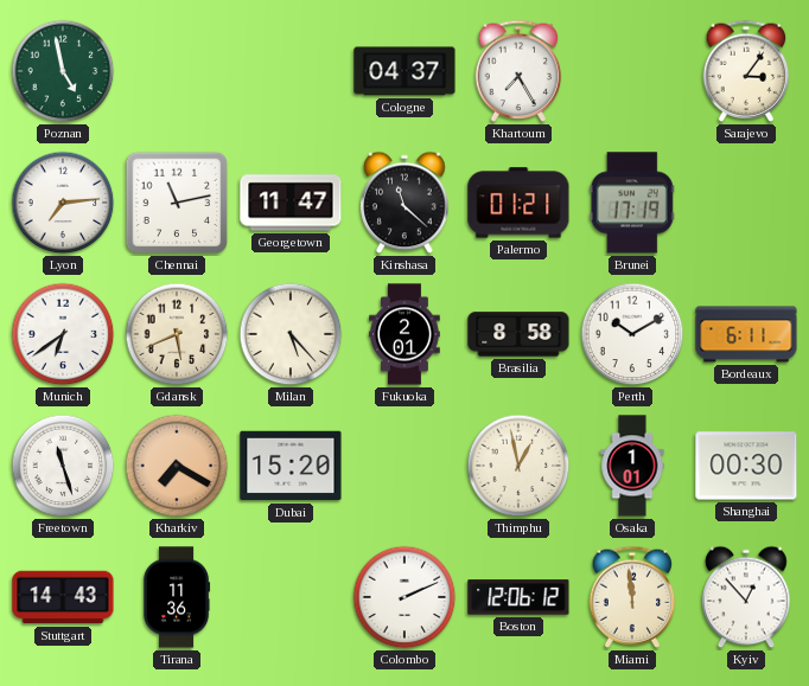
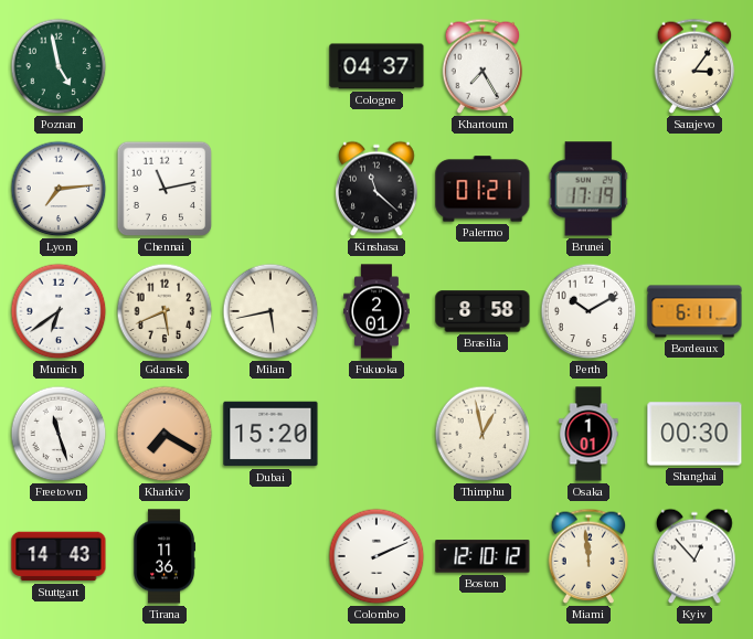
Georgetown: 11:47 -> none (291, 203)
Milan: 5:23 -> 5:43 (271, 311)
Boston: 12:06 -> 12:10 (482, 556)
